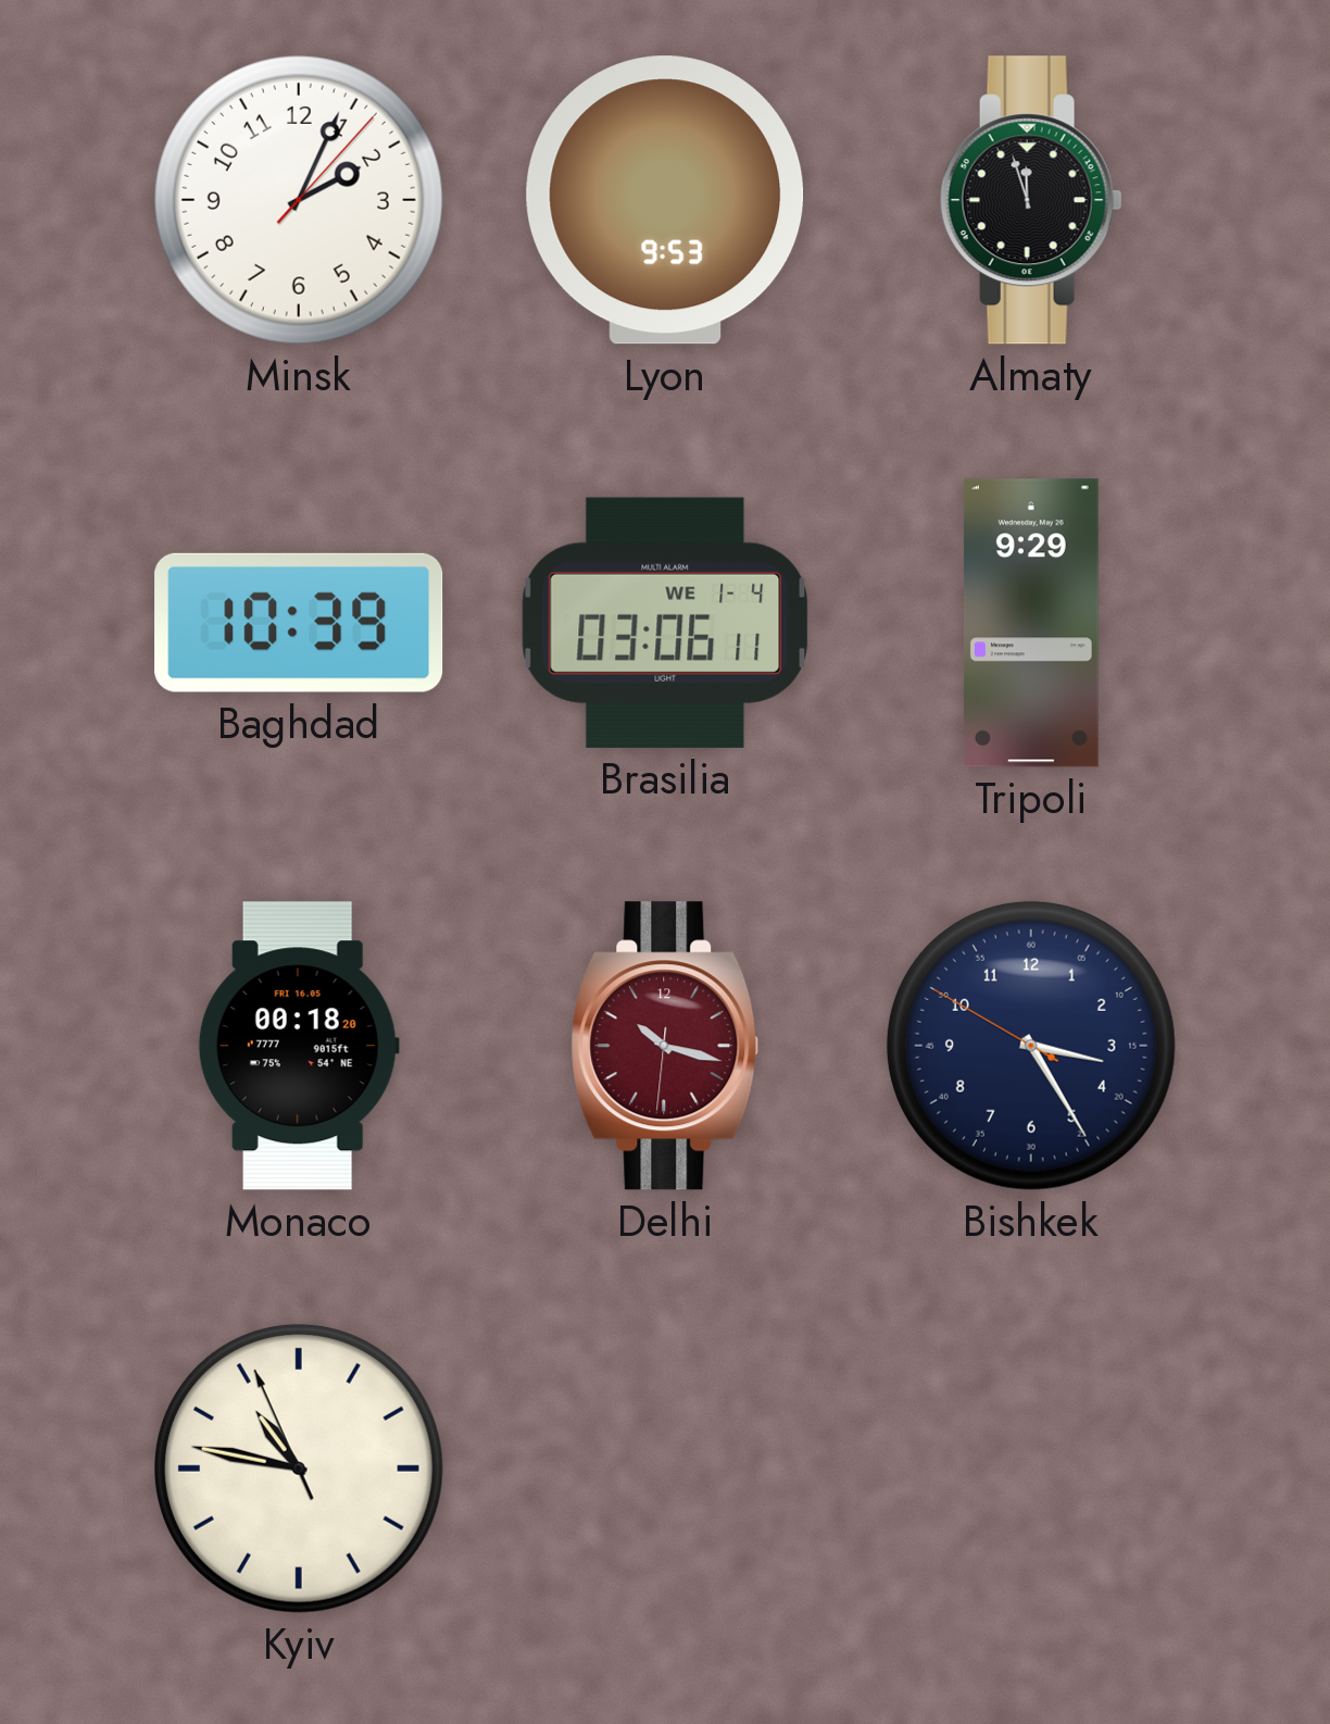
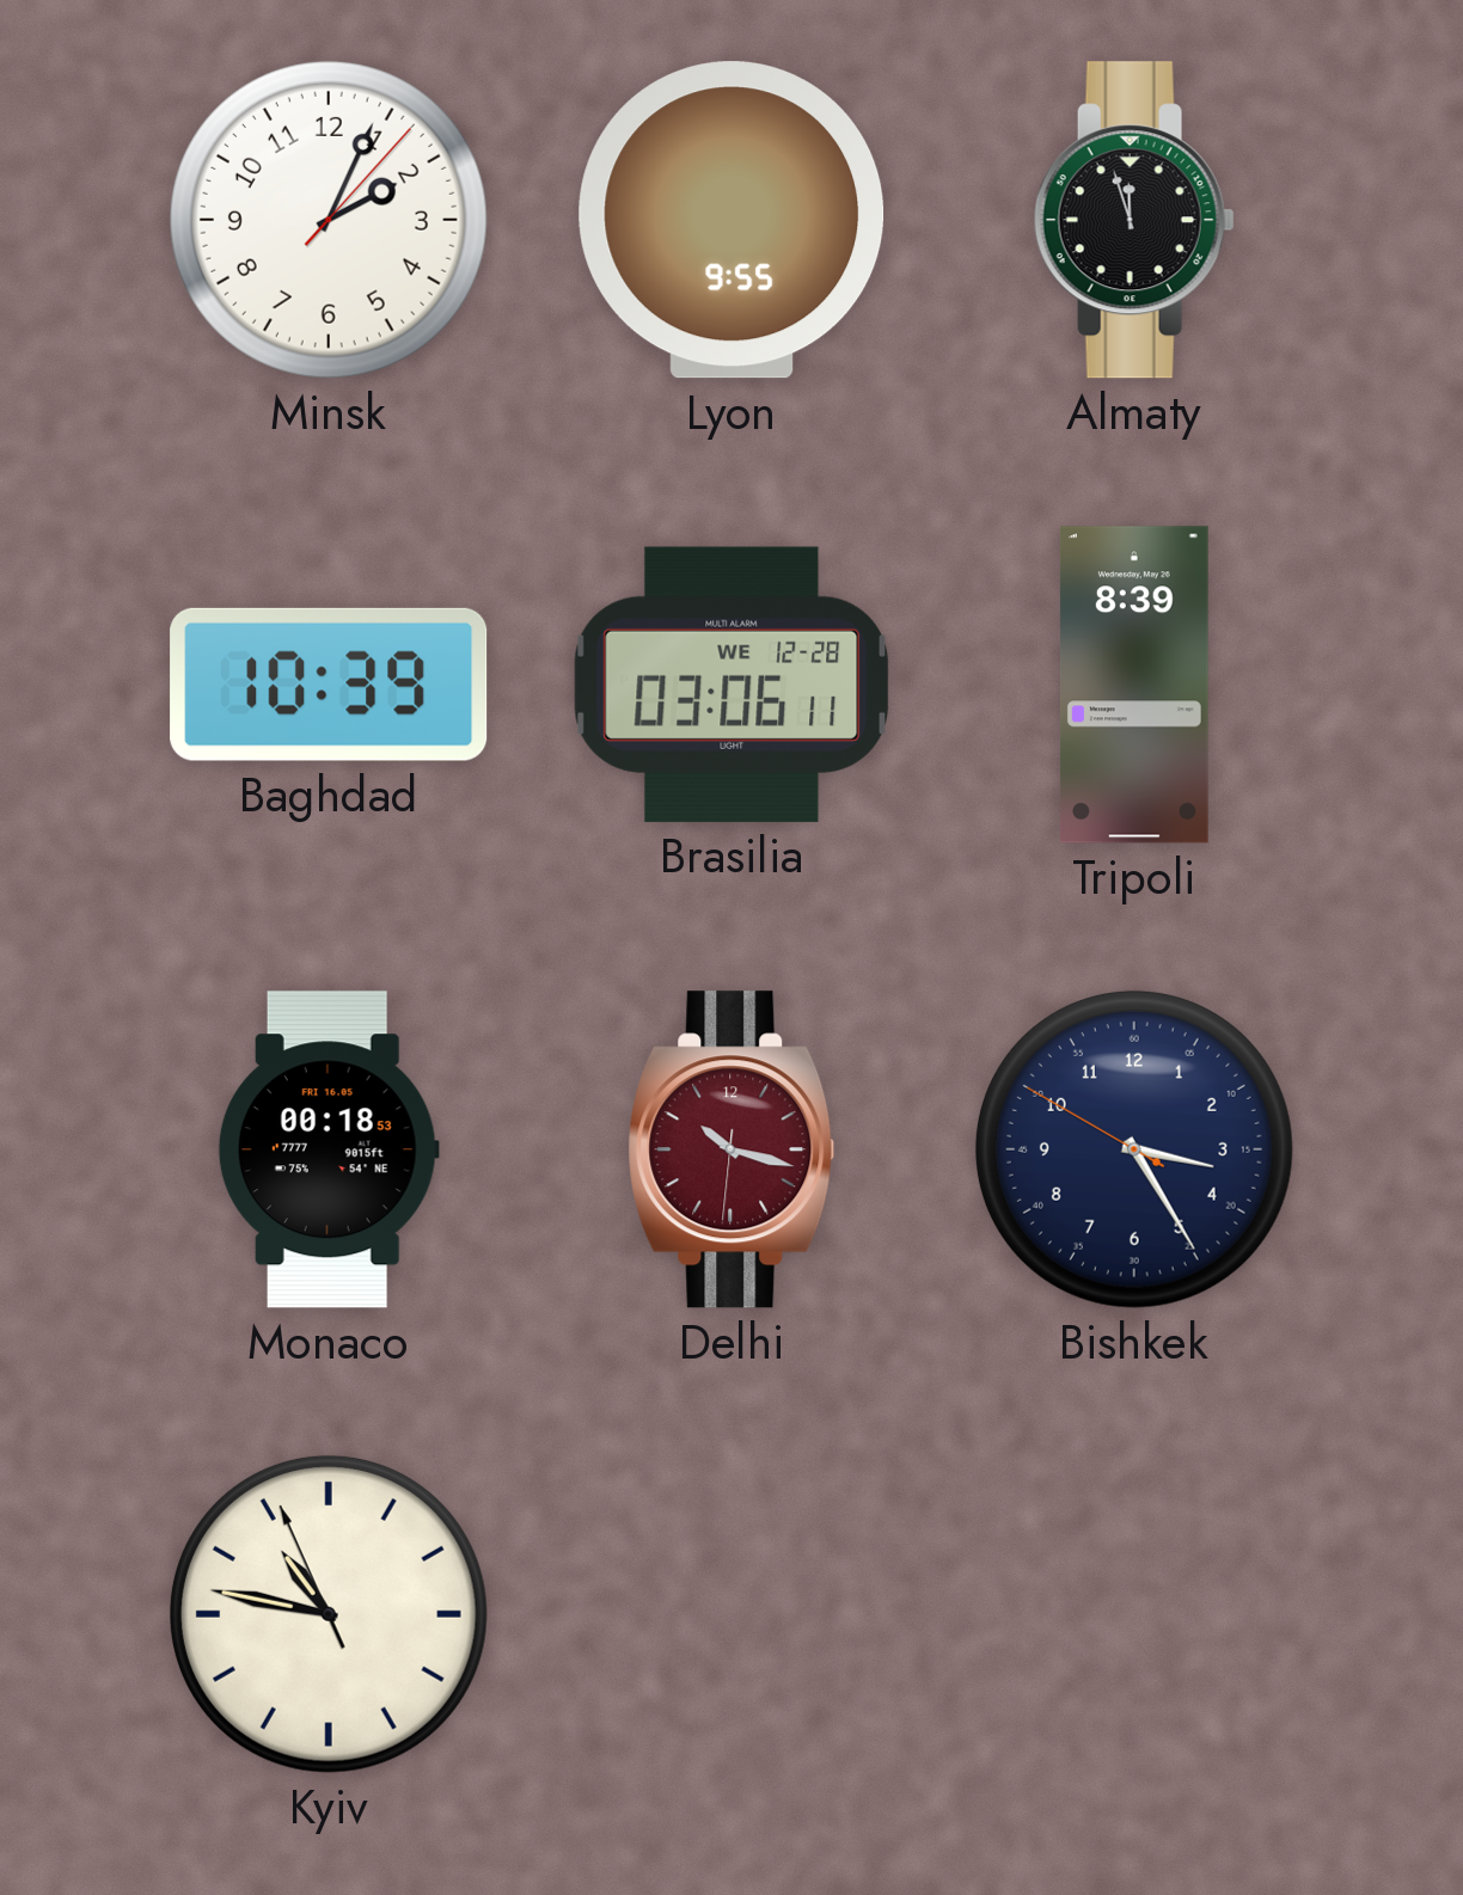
Lyon: 9:53 -> 9:55 (731, 220)
Brasilia date: WE 1-4 -> WE 12-28 (731, 685)
Tripoli: 9:29 -> 8:39 (1134, 685)
Monaco: 00:18:20 -> 00:18:53 (329, 1149)
